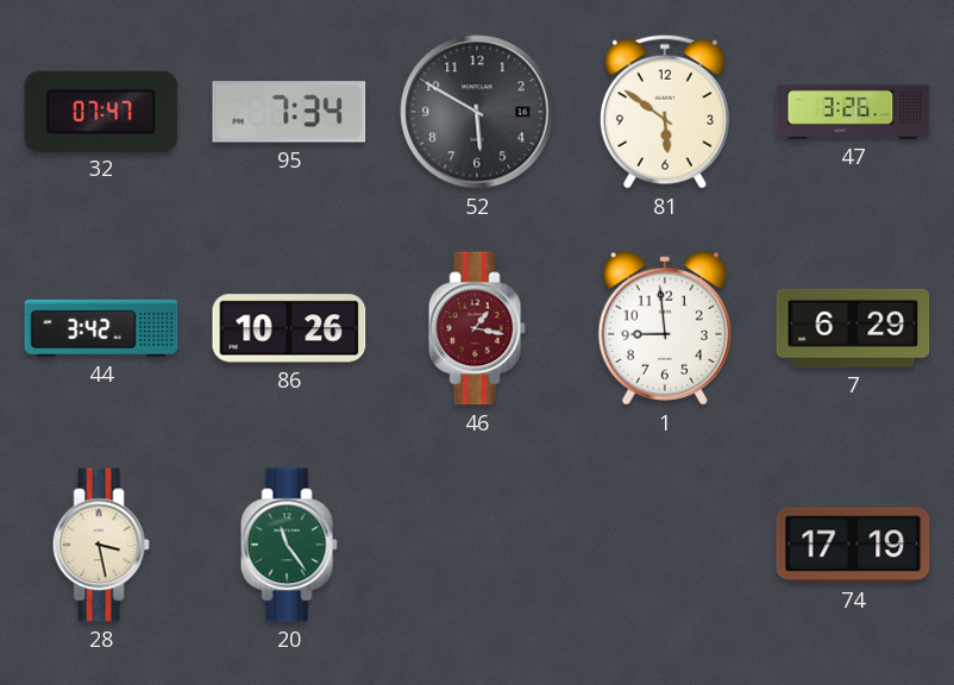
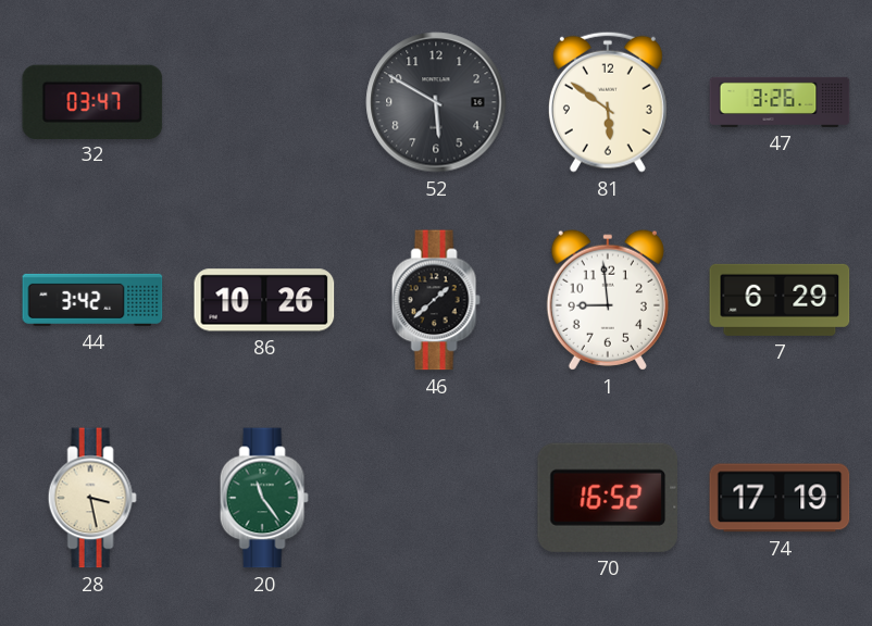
32: 07:47 -> 03:47 (92, 101)
95: 7:34 -> none (289, 112)
46: 1:17 -> 1:38 (436, 300)
46 dial: burgundy -> black (436, 300)
70: none -> 16:52 (607, 498)
